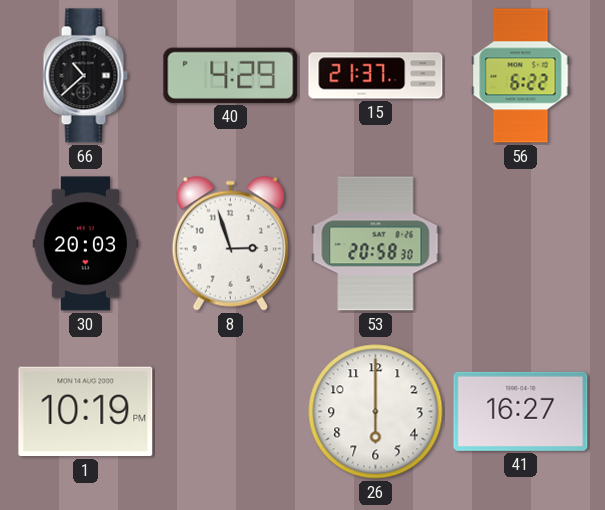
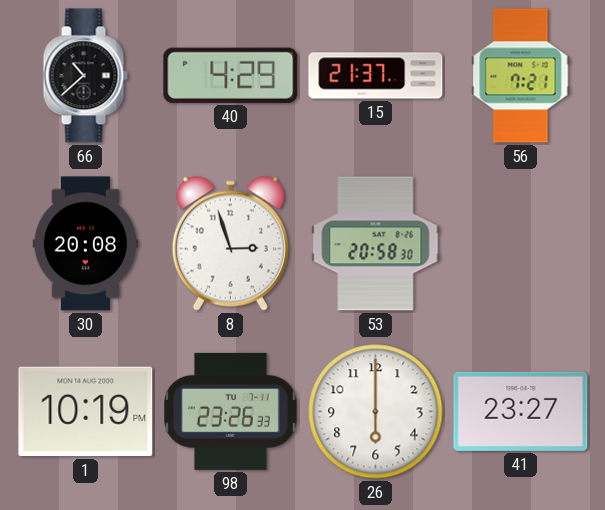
56: 6:22 -> 7:21 (521, 76)
30: 20:03 -> 20:08 (86, 244)
98: none -> 23:26 (230, 411)
41: 16:27 -> 23:27 (521, 411)
